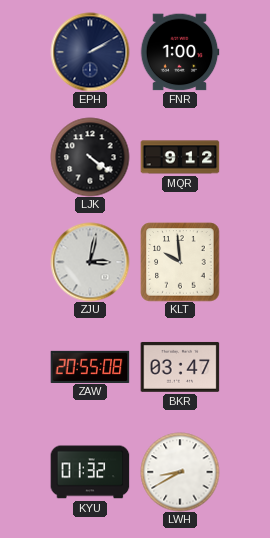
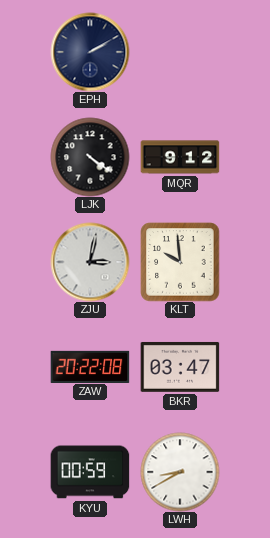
FNR: 1:00 -> none (180, 52)
ZAW: 20:55 -> 20:22 (90, 366)
KYU: 01:32 -> 00:59 (90, 472)
